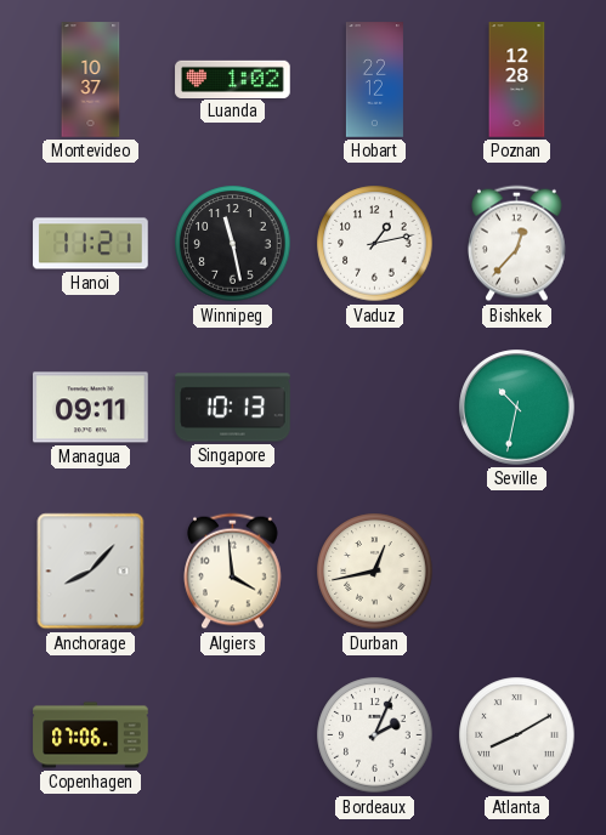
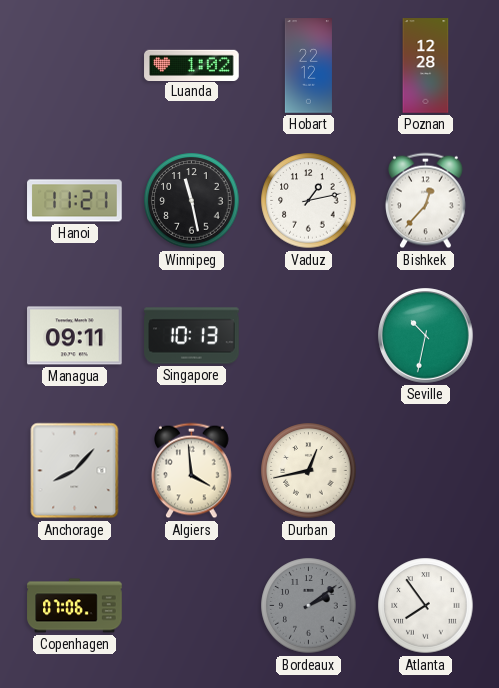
Montevideo: 10:37 -> none (91, 80)
Bordeaux: 2:04 -> 2:09 (309, 606)
Bordeaux dial: white -> grey (309, 606)
Atlanta: 8:10 -> 7:54 (426, 606)
